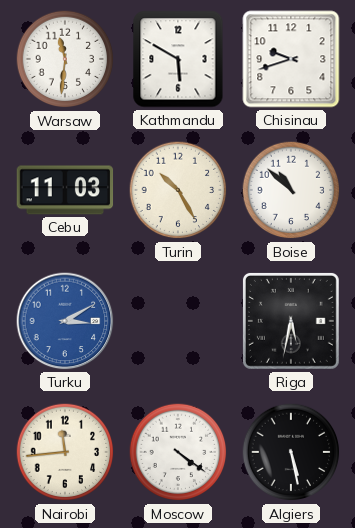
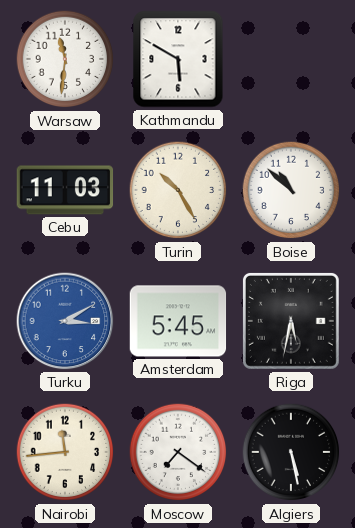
Chisinau: 9:42 -> none (291, 59)
Amsterdam: none -> 5:45 (178, 321)
Moscow: 4:21 -> 7:21 (178, 452)
